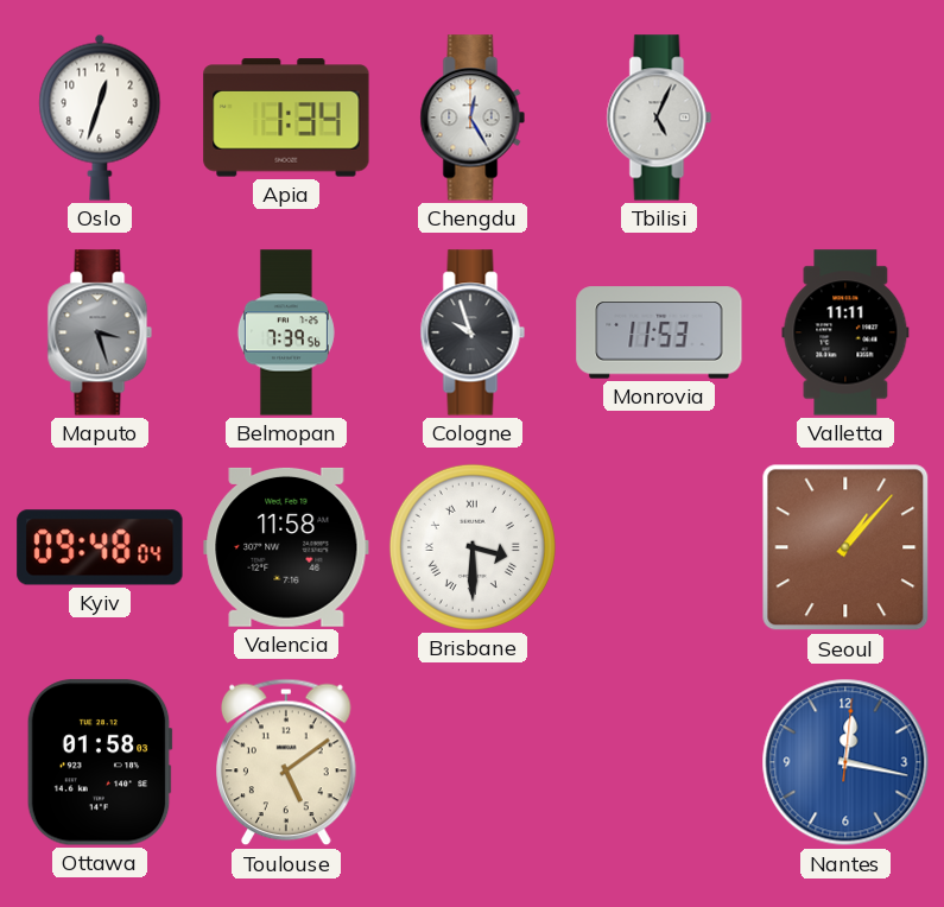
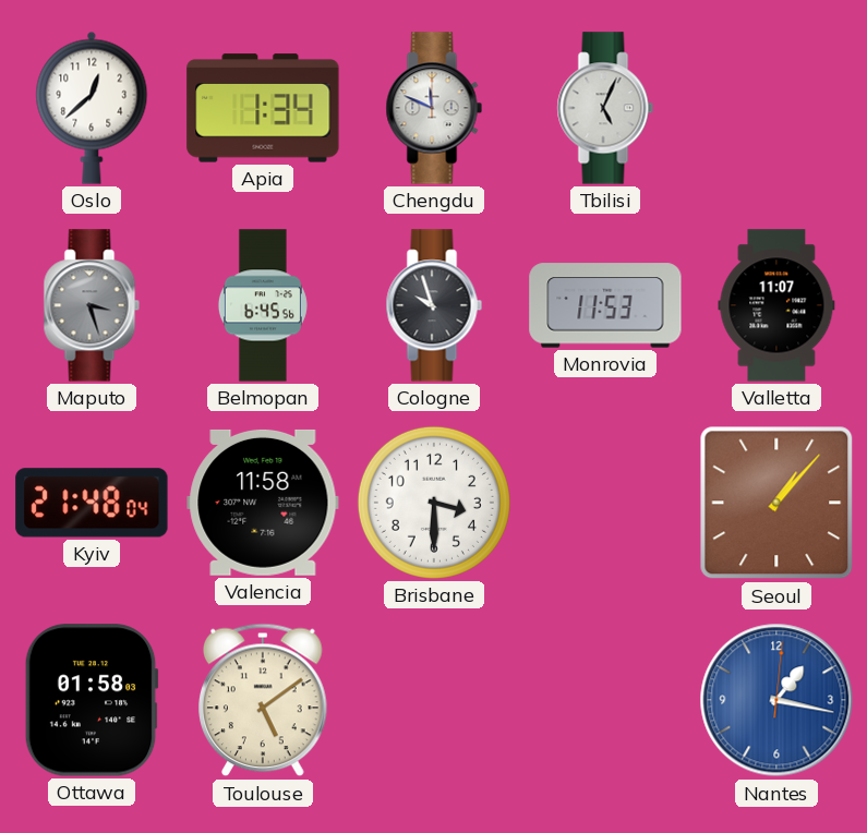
Oslo: 12:33 -> 12:38 (92, 108)
Chengdu: 12:25 -> 11:49 (434, 108)
Belmopan: 7:39 -> 6:45 (263, 305)
Valletta: 11:11 -> 11:07 (776, 305)
Kyiv: 09:48 -> 21:48 (92, 503)
Brisbane numerals: Roman -> Arabic (434, 503)
Nantes: 12:17 -> 1:17 (776, 700)
